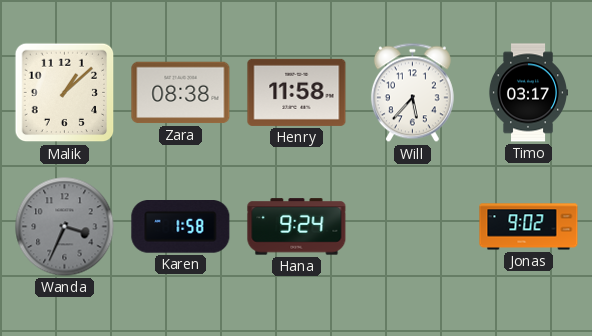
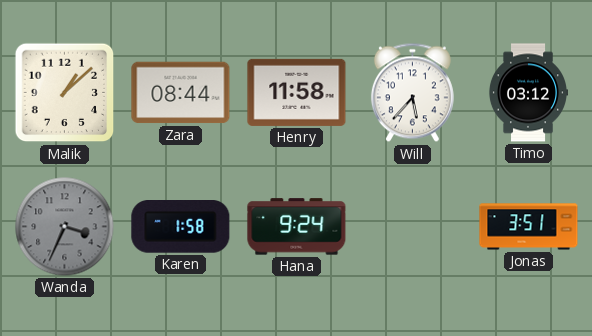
Zara: 08:38 -> 08:44 (181, 93)
Timo: 03:17 -> 03:12 (527, 93)
Jonas: 9:02 -> 3:51 (529, 227)
